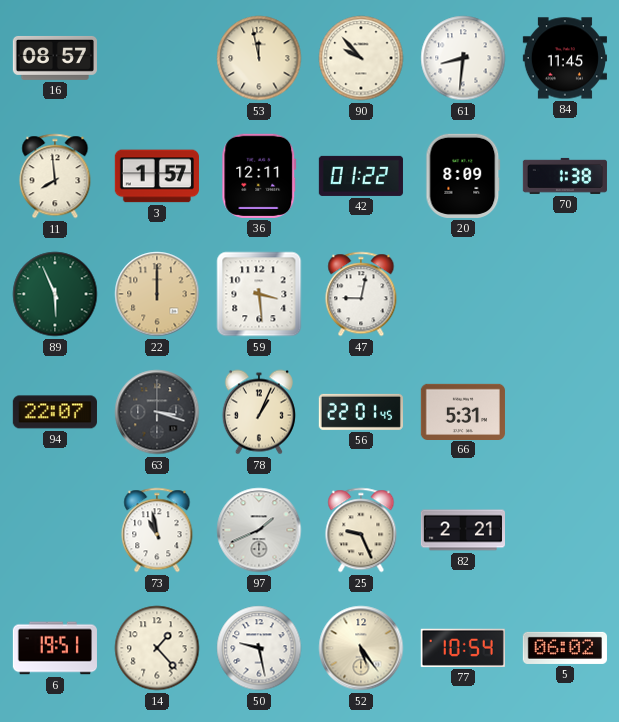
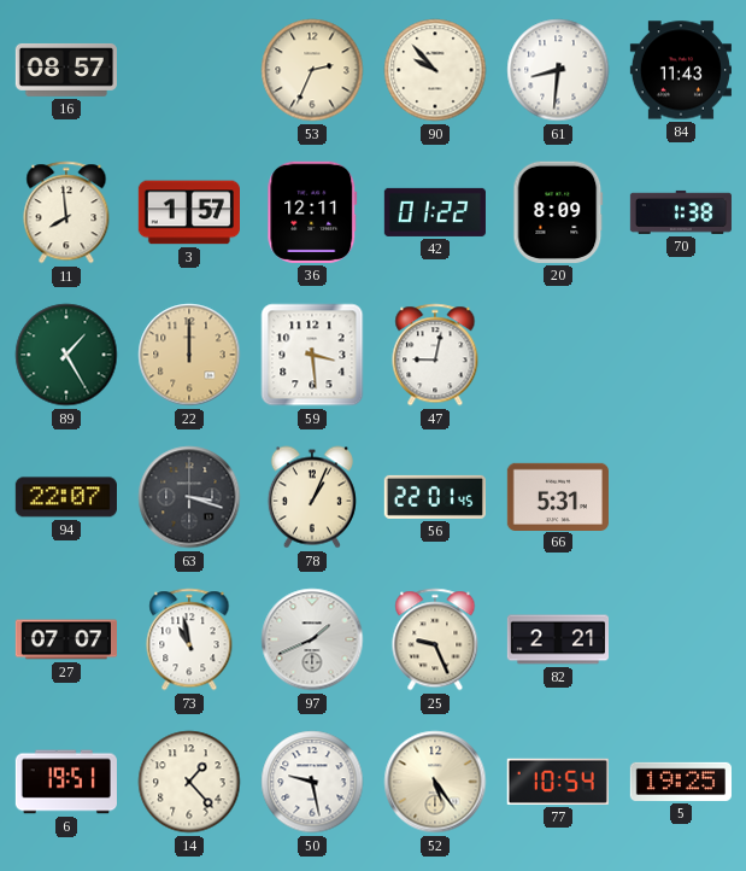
53: 11:58 -> 2:34 (312, 70)
84: 11:45 -> 11:43 (681, 70)
89: 5:56 -> 1:25 (66, 355)
27: none -> 07:07 (65, 639)
5: 06:02 -> 19:25 (681, 782)
